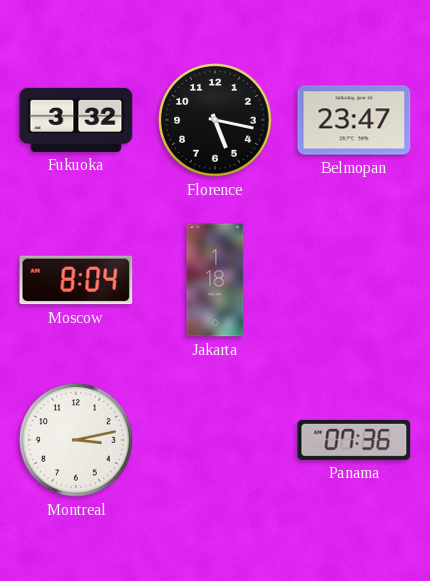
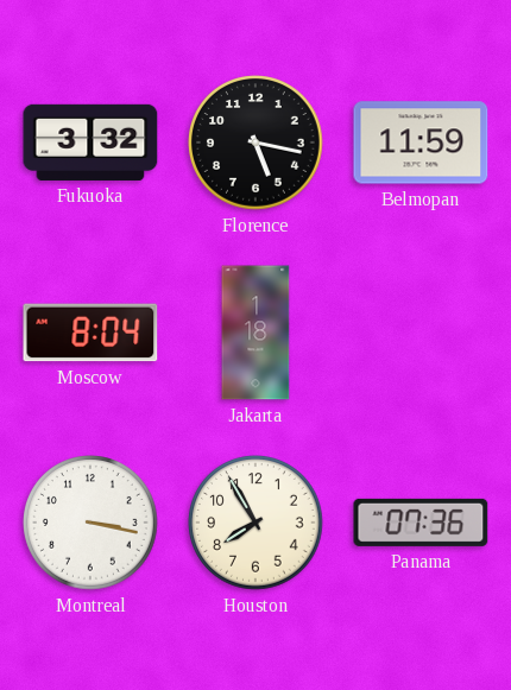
Belmopan: 23:47 -> 11:59 (421, 143)
Montreal: 3:13 -> 3:17 (92, 524)
Houston: none -> 7:55 (257, 524)
